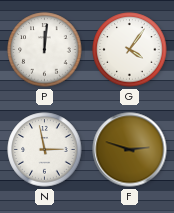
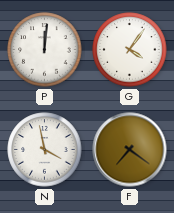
N: 2:58 -> 3:58 (45, 150)
F: 2:48 -> 7:21 (130, 150)
